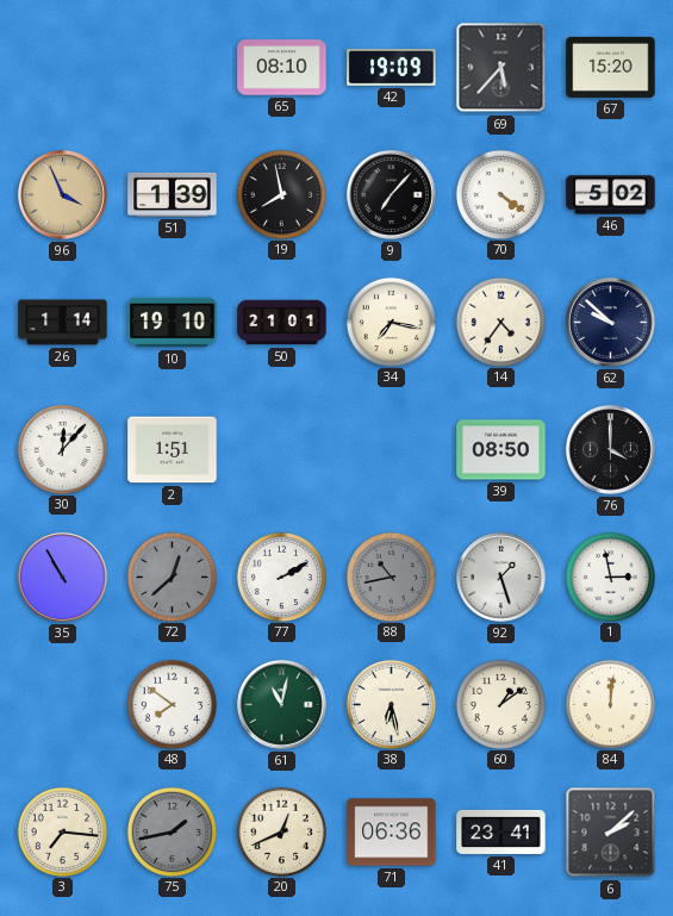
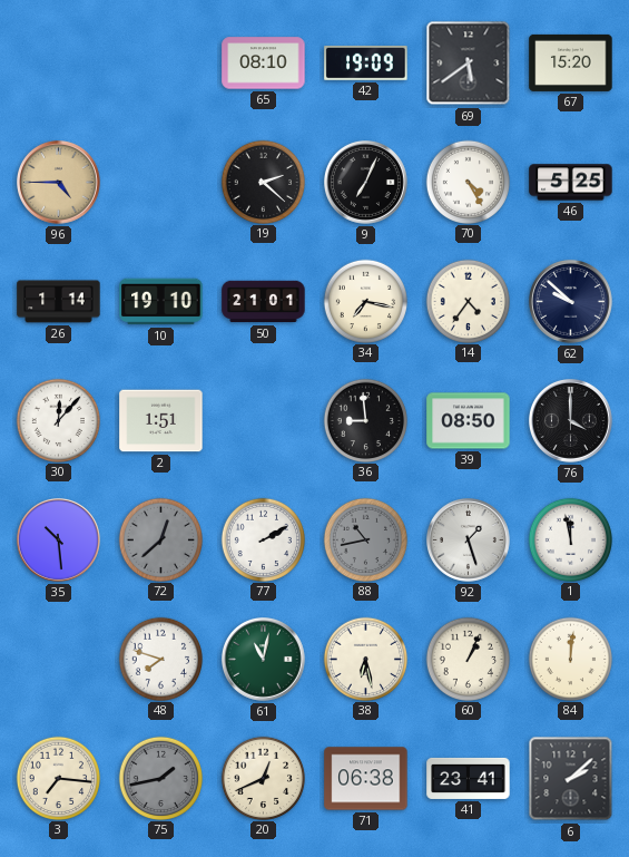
69: 5:37 -> 5:39 (469, 64)
96: 3:56 -> 4:45 (59, 183)
51: 1:39 -> none (173, 194)
19: 7:58 -> 2:22 (263, 182)
9: 7:07 -> 7:04 (366, 183)
70: 4:21 -> 4:25 (468, 182)
46: 5:02 -> 5:25 (571, 183)
36: none -> 8:59 (365, 420)
35: 10:55 -> 10:29 (59, 541)
1: 2:58 -> 11:58 (570, 539)
48: 7:51 -> 7:48 (160, 659)
60: 1:09 -> 1:04 (468, 659)
71: 06:36 -> 06:38 (366, 779)
